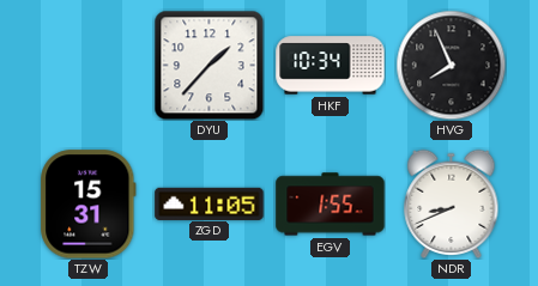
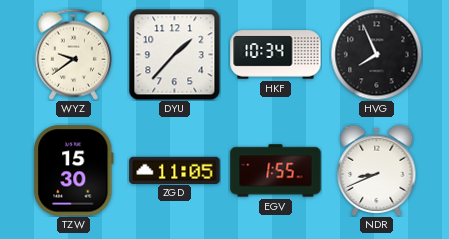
WYZ: none -> 9:39 (73, 54)
TZW: 15:31 -> 15:30 (74, 171)
